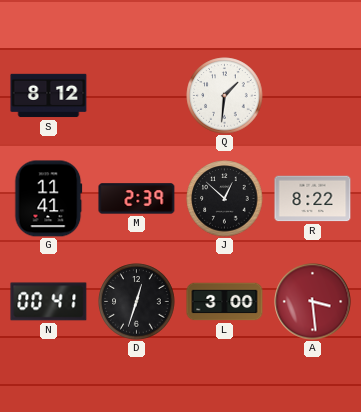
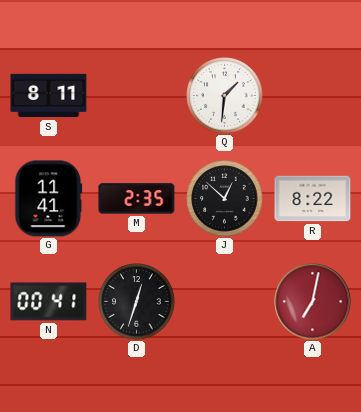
S: 8:12 -> 8:11 (49, 96)
M: 2:39 -> 2:35 (137, 199)
L: 3:00 -> none (225, 302)
A: 3:29 -> 7:02 (313, 302)
